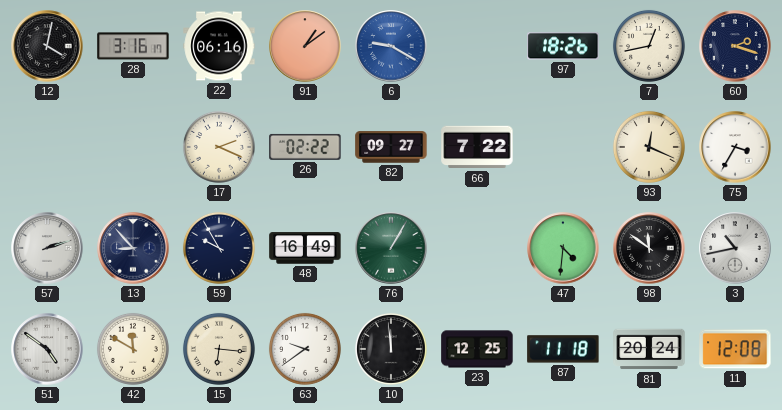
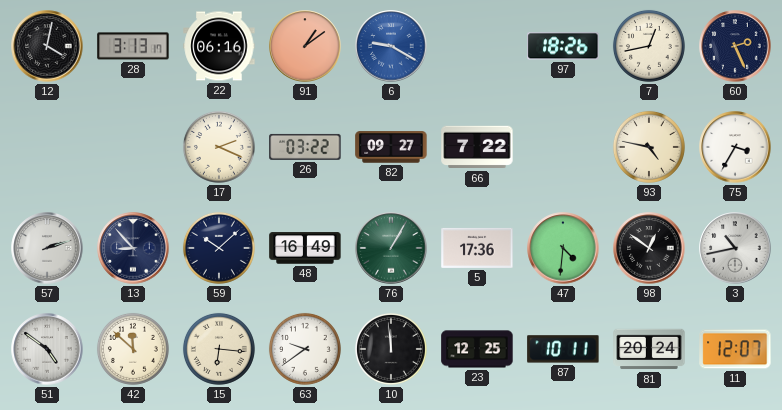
28: 3:16 -> 3:13 (133, 46)
60: 2:18 -> 2:26 (735, 46)
26: 02:22 -> 03:22 (305, 147)
93: 12:19 -> 4:47 (649, 147)
59: 9:55 -> 10:08 (219, 248)
5: none -> 17:36 (477, 248)
98: 11:51 -> 12:51 (649, 248)
42: 11:50 -> 11:52 (133, 349)
87: 11:18 -> 10:11 (563, 349)
11: 12:08 -> 12:07 (735, 349)
